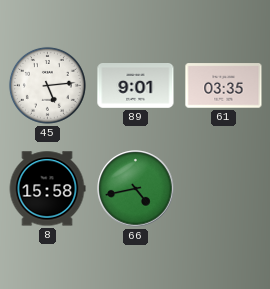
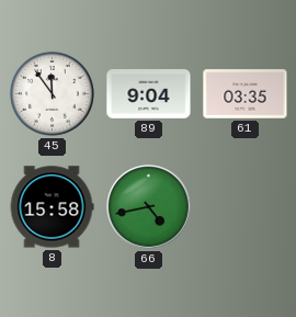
45: 5:14 -> 11:54 (52, 93)
89: 9:01 -> 9:04 (149, 94)
